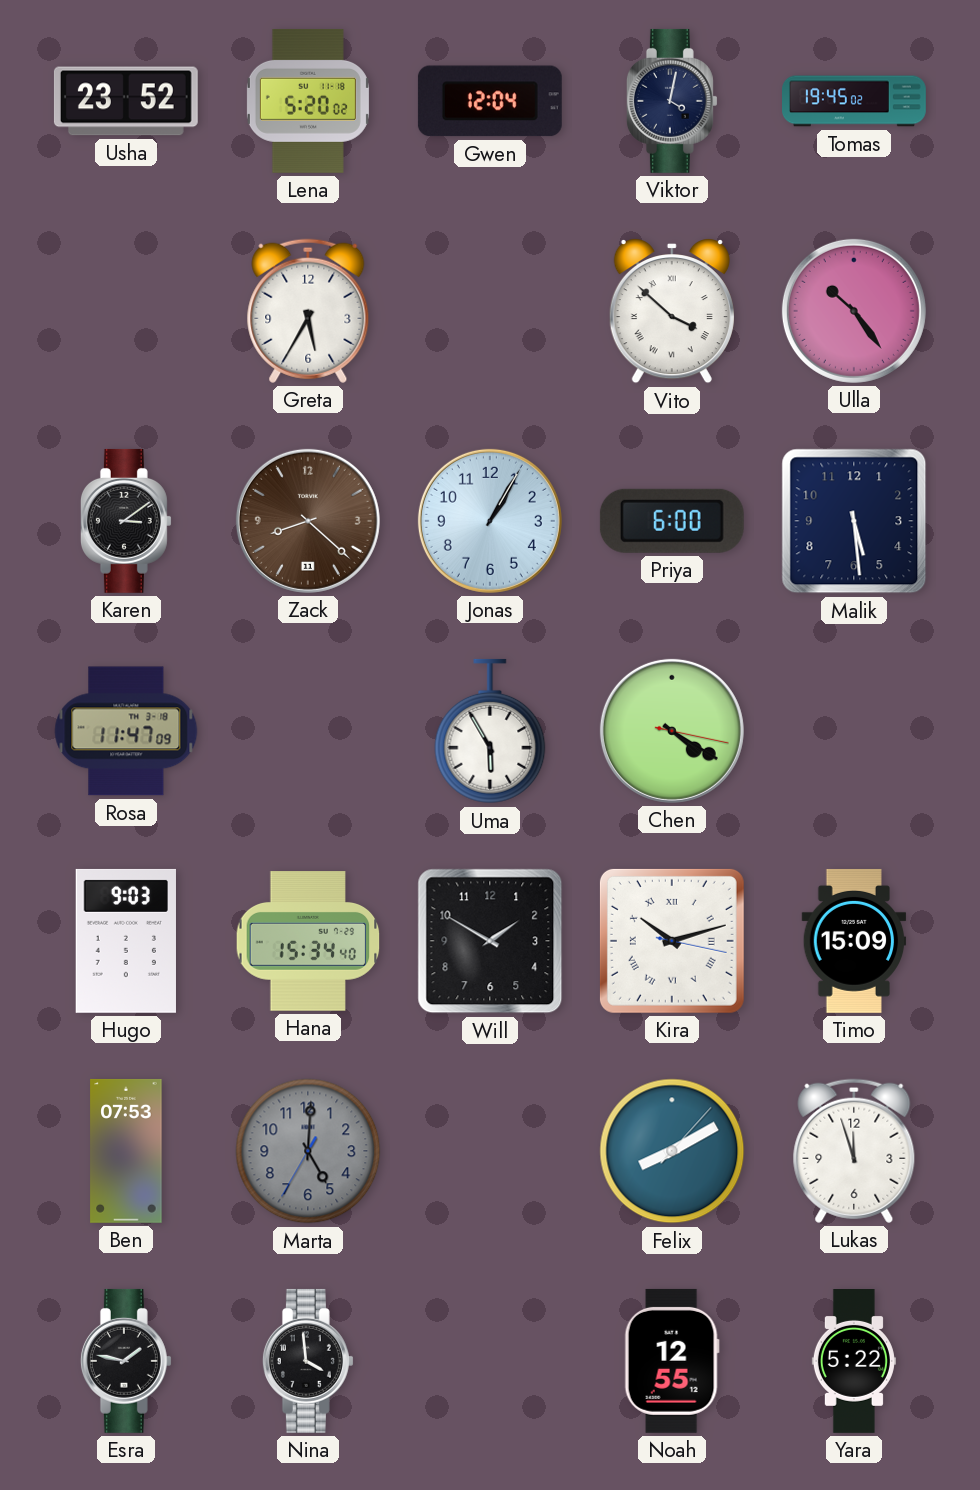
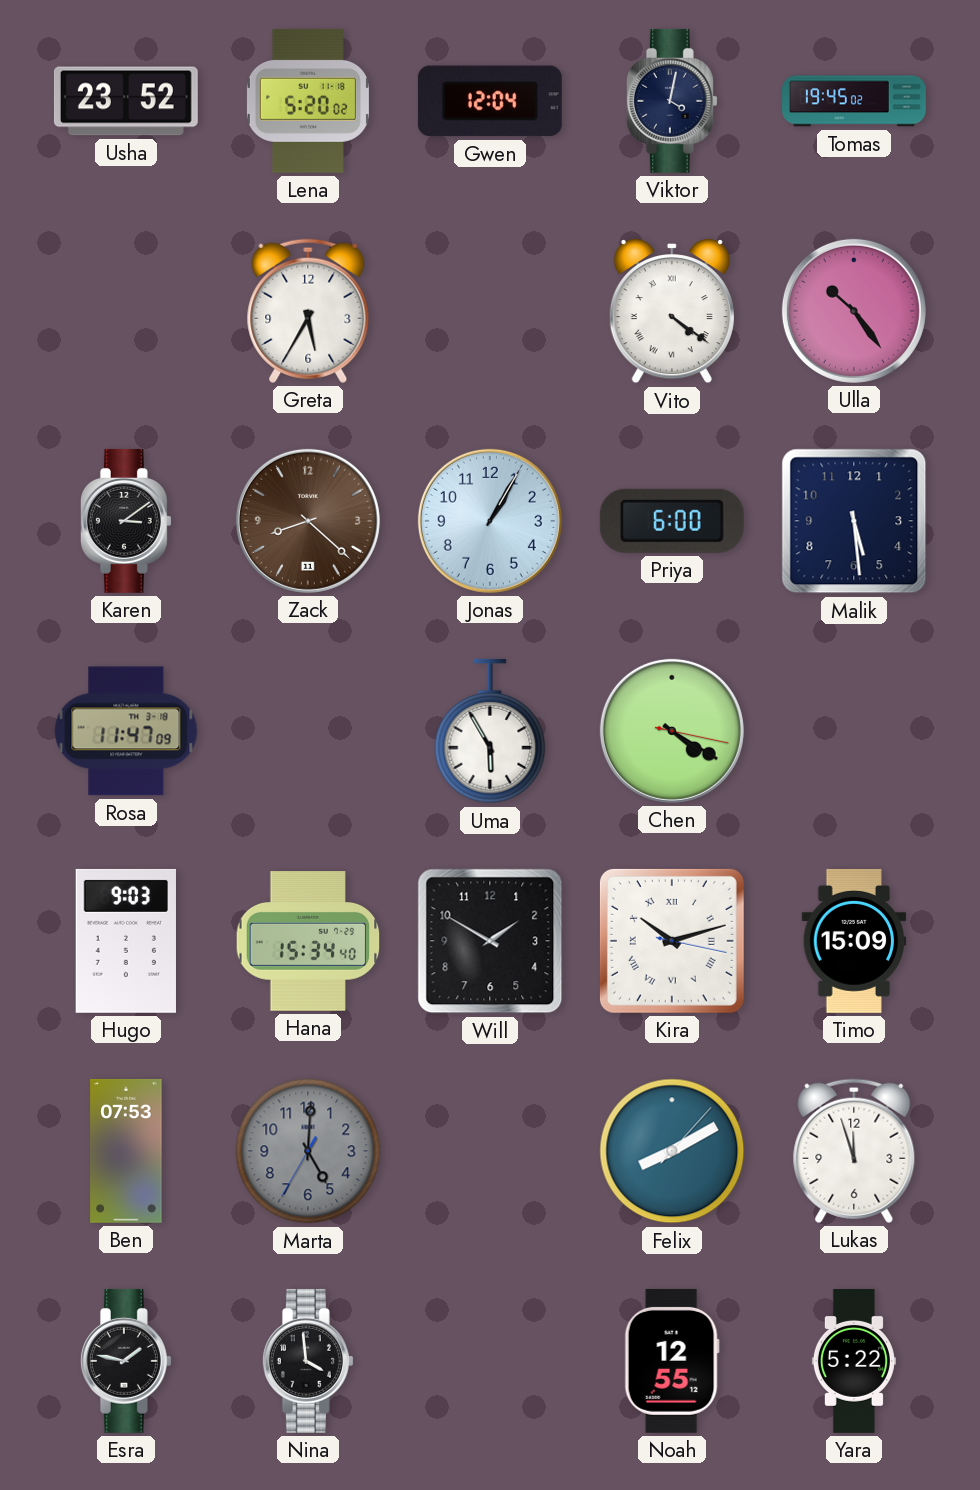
Vito: 3:52 -> 4:21 (672, 312)
